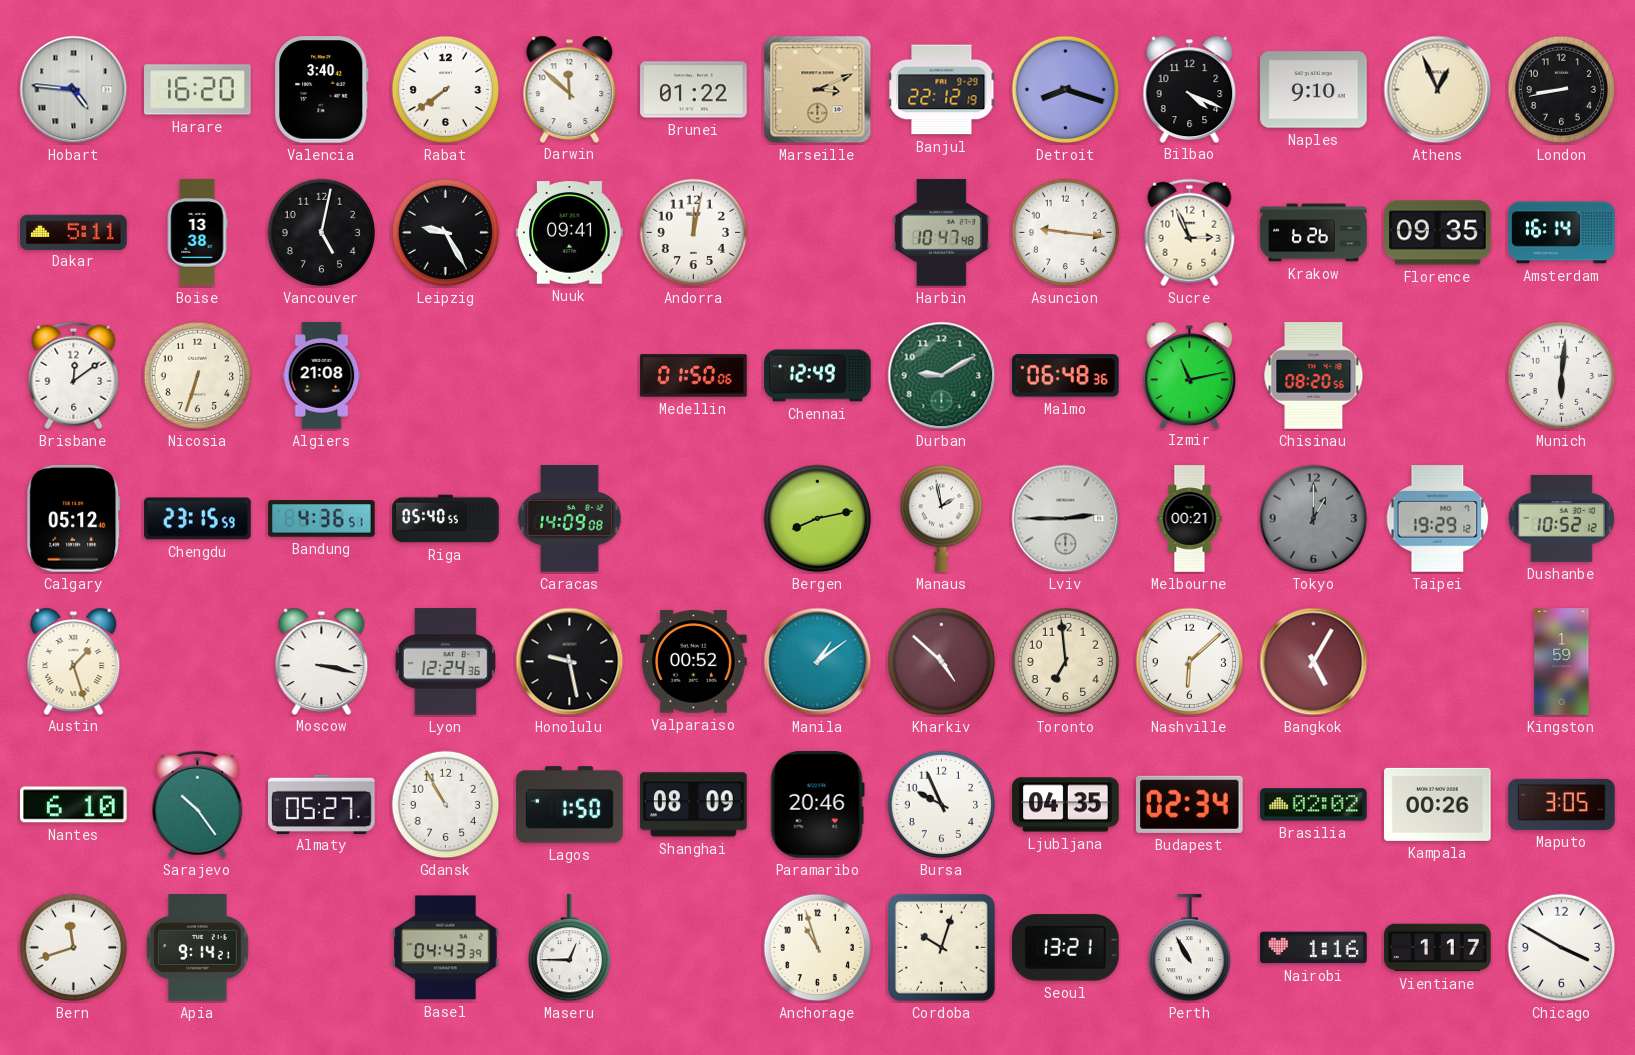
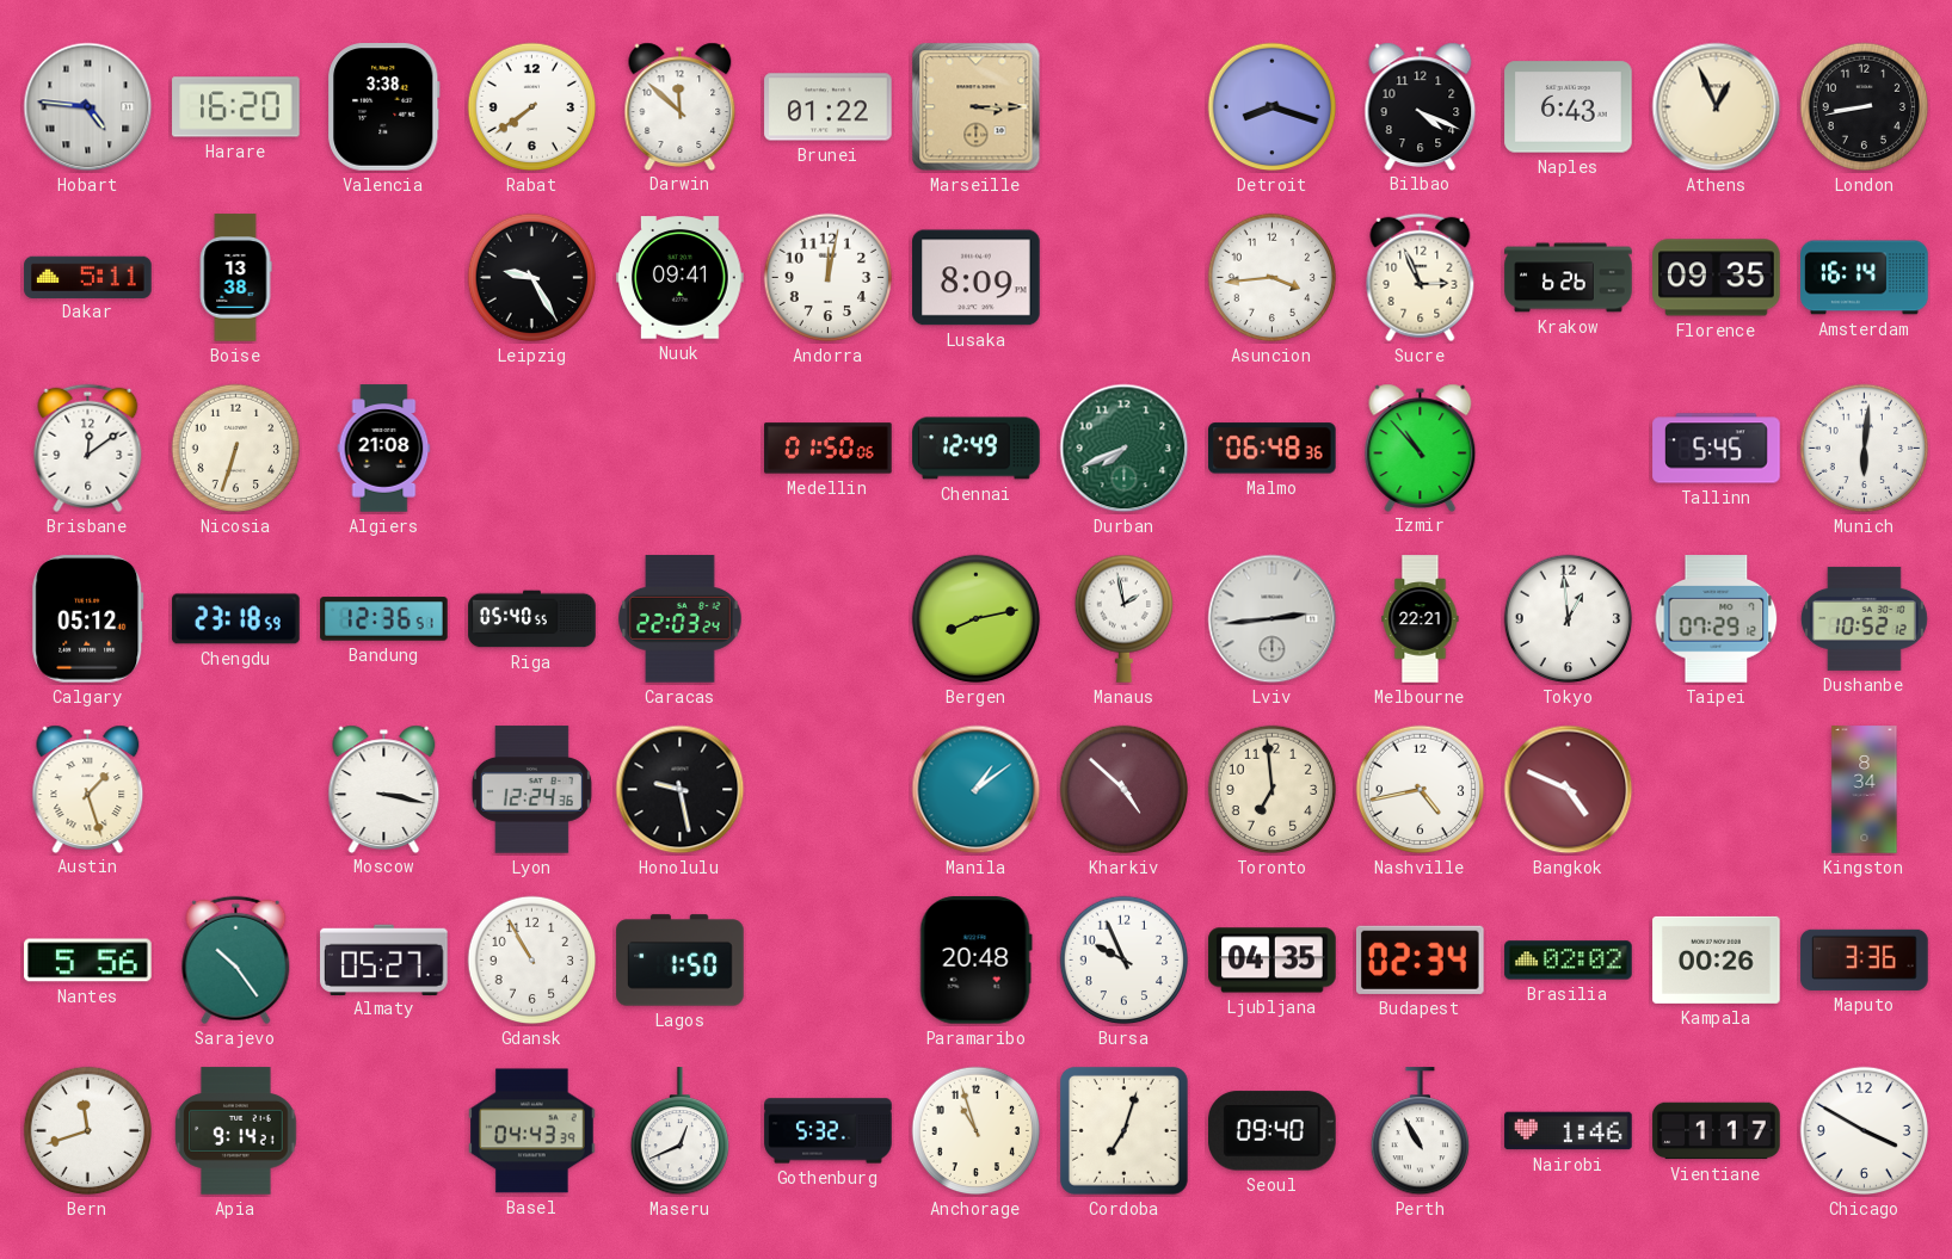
Valencia: 3:40 -> 3:38 (384, 107)
Marseille: 3:11 -> 3:15 (977, 107)
Banjul: 22:12 -> none (942, 90)
Naples: 9:10 -> 6:43 (1569, 107)
Vancouver: 5:02 -> none (322, 233)
Lusaka: none -> 8:09 (977, 278)
Harbin: 10:47 -> none (941, 233)
Asuncion: 9:16 -> 3:44 (1273, 278)
Durban: 9:10 -> 7:41 (1125, 449)
Izmir: 11:13 -> 10:53 (1421, 448)
Chisinau: 08:20 -> none (1314, 376)
Tallinn: none -> 5:45 (1717, 449)
Chengdu: 23:15 -> 23:18 (236, 619)
Bandung: 4:36 -> 12:36 (384, 619)
Caracas: 14:09 -> 22:03 (681, 619)
Lviv: 2:45 -> 2:44 (1273, 619)
Melbourne: 00:21 -> 22:21 (1421, 619)
Tokyo: 1:00 -> 12:59 (1569, 619)
Tokyo dial: grey -> white (1569, 619)
Taipei: 19:29 -> 07:29 (1717, 619)
Valparaiso: 00:52 -> none (694, 662)
Nashville: 6:08 -> 4:43 (1421, 790)
Bangkok: 5:05 -> 4:49 (1569, 790)
Kingston: 1:59 -> 8:34 (1865, 790)
Nantes: 6:10 -> 5:56 (88, 961)
Shanghai: 08:09 -> none (694, 805)
Paramaribo: 20:46 -> 20:48 (975, 961)
Maputo: 3:05 -> 3:36 (1865, 959)
Maseru: 12:45 -> 12:41 (679, 1131)
Gothenburg: none -> 5:32 (829, 1131)
Cordoba: 10:03 -> 7:03 (1123, 1130)
Seoul: 13:21 -> 09:40 (1273, 1131)
Nairobi: 1:16 -> 1:46 (1569, 1131)
